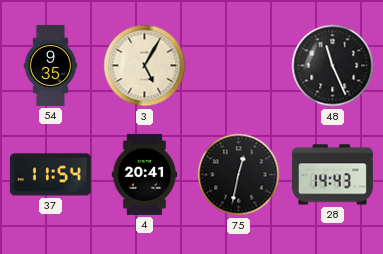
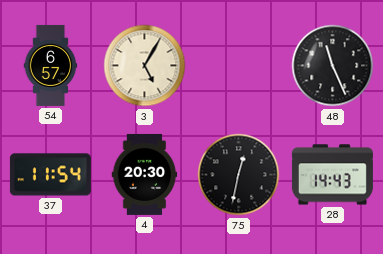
54: 9:35 -> 6:57 (51, 65)
4: 20:41 -> 20:30 (145, 174)
